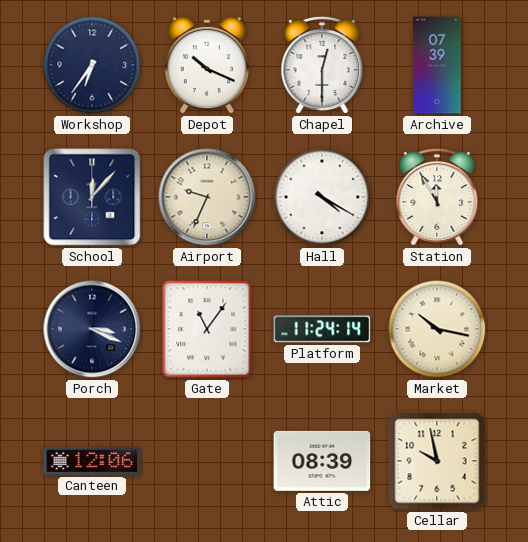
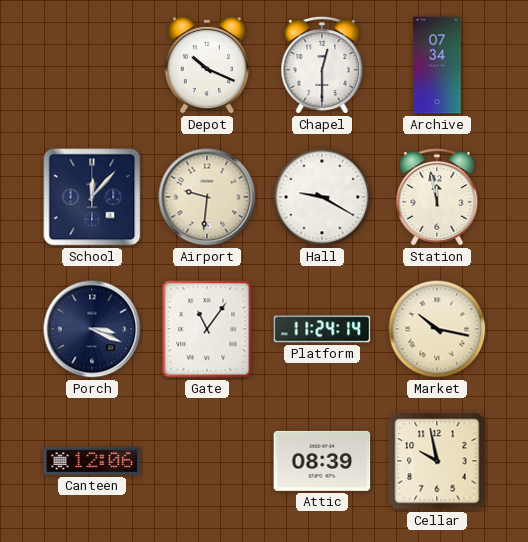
Workshop: 6:36 -> none (92, 65)
Archive: 07:39 -> 07:34 (437, 65)
Airport: 9:34 -> 9:31 (207, 197)
Hall: 4:20 -> 9:20 (322, 197)
Station: 11:55 -> 11:58 (437, 198)
